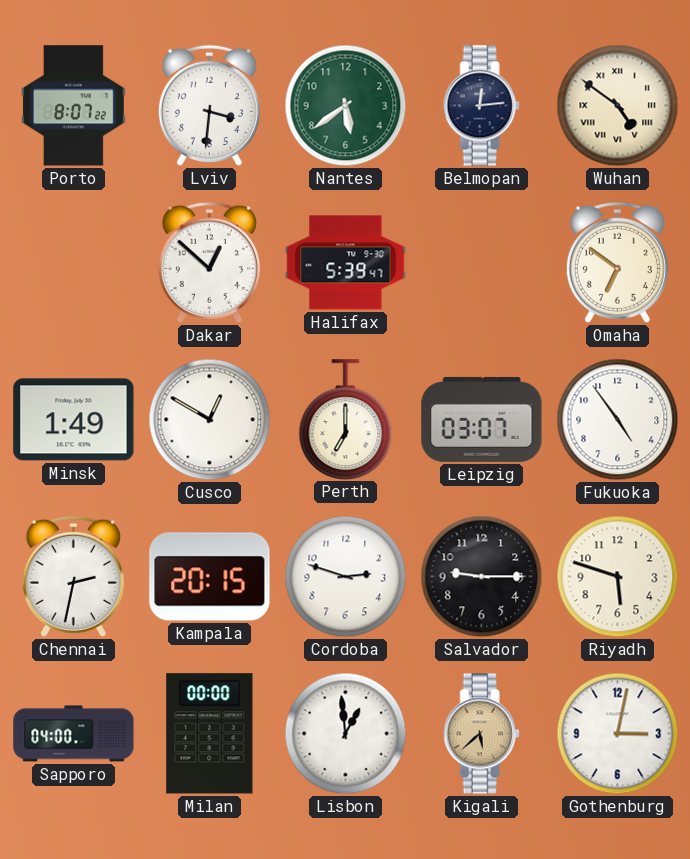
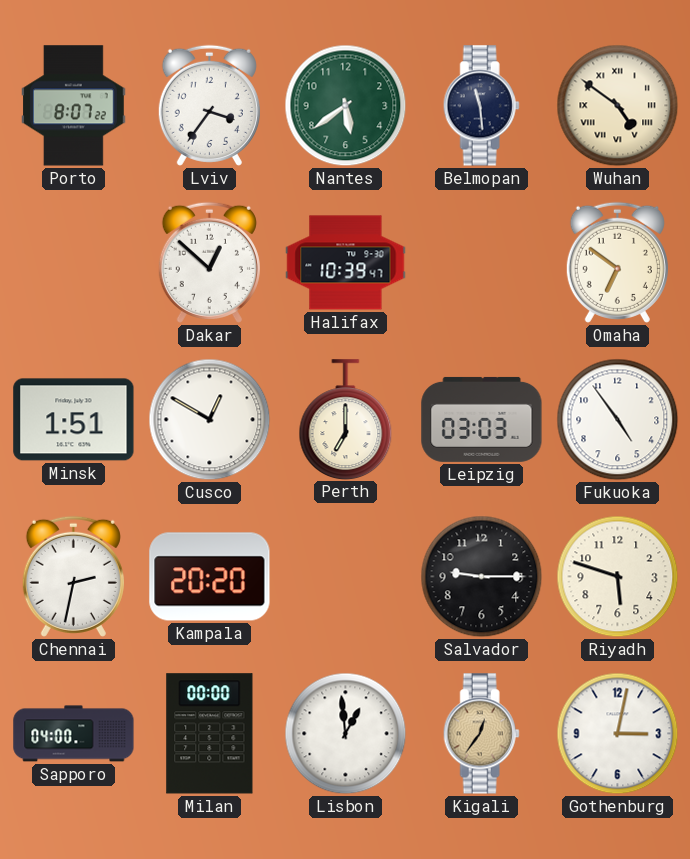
Lviv: 3:31 -> 3:36 (209, 105)
Belmopan: 12:14 -> 11:29 (481, 106)
Halifax: 5:39 -> 10:39 (346, 263)
Minsk: 1:49 -> 1:51 (74, 420)
Leipzig: 03:07 -> 03:03 (482, 419)
Kampala: 20:15 -> 20:20 (210, 577)
Cordoba: 2:48 -> none (346, 577)
Kigali: 5:38 -> 12:36 (481, 734)
